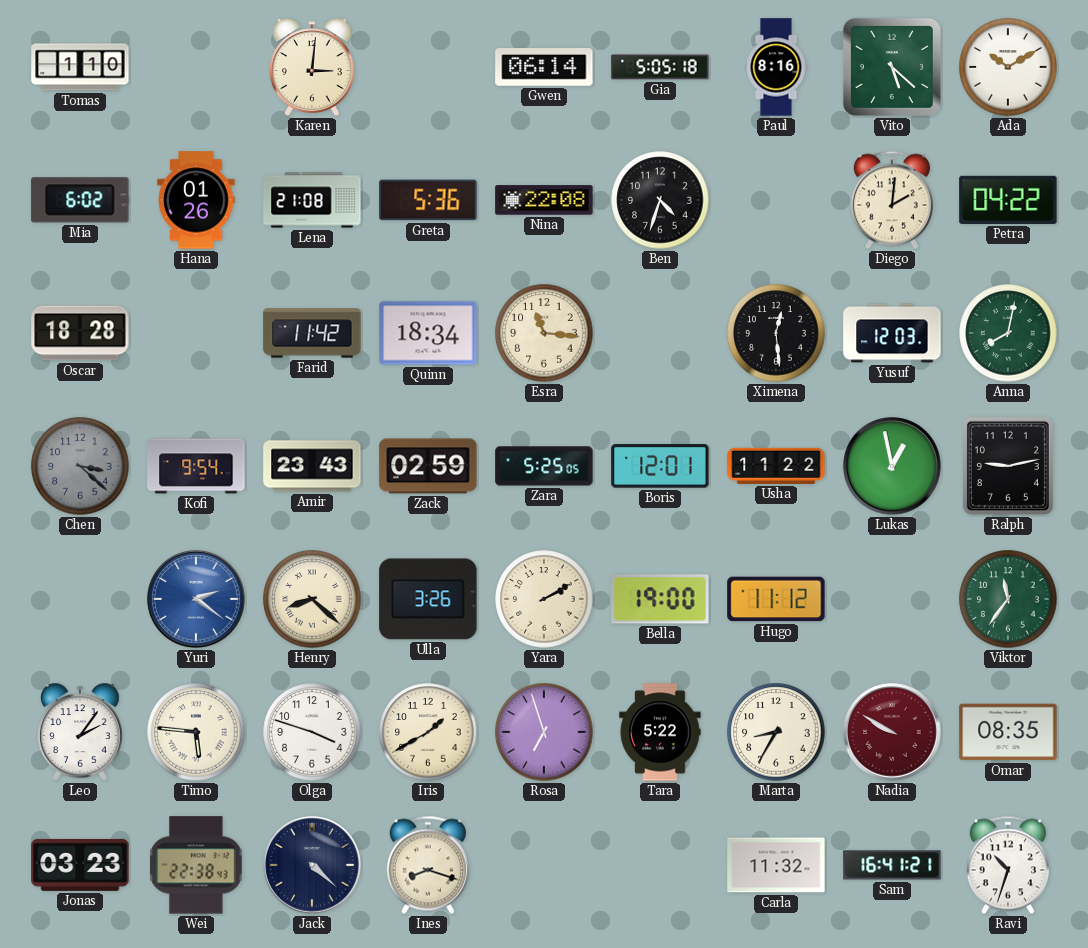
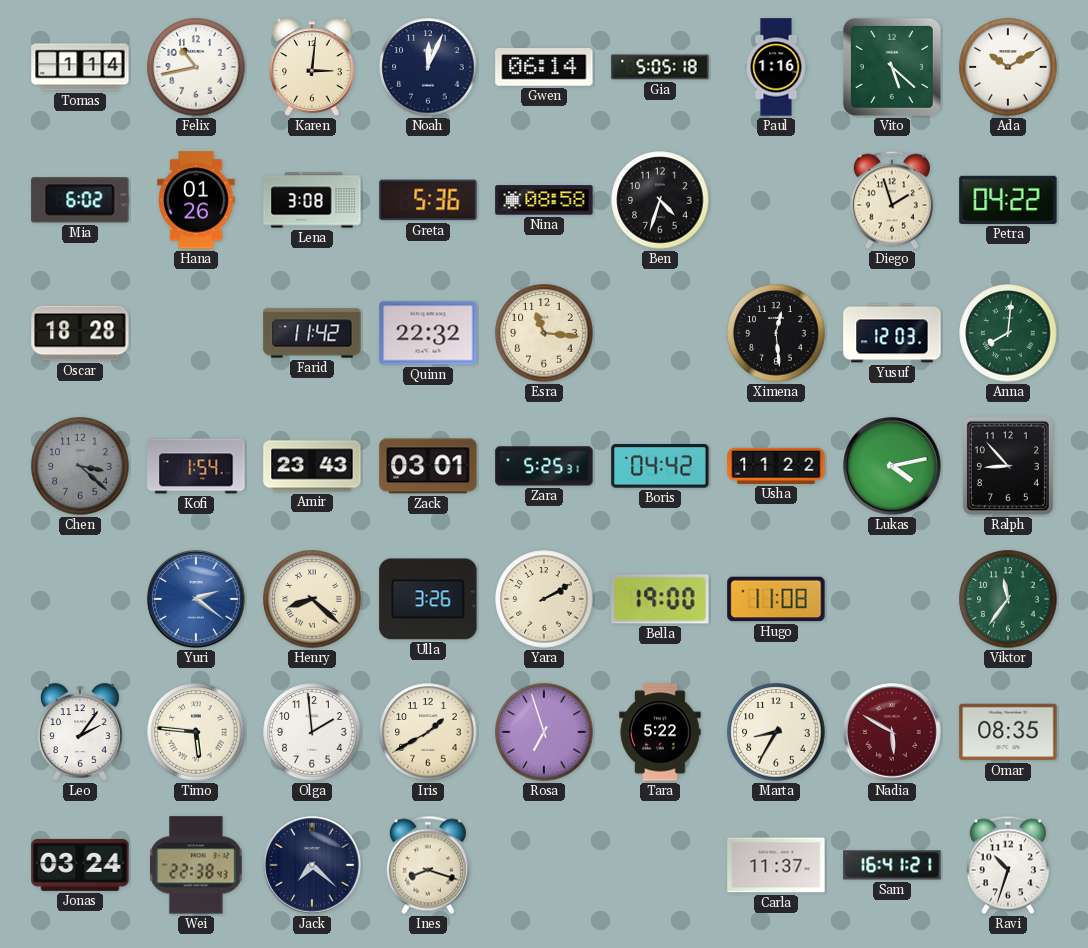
Tomas: 1:10 -> 1:14 (80, 67)
Felix: none -> 10:43 (196, 67)
Noah: none -> 12:04 (428, 67)
Paul: 8:16 -> 1:16 (776, 67)
Lena: 21:08 -> 3:08 (312, 200)
Nina: 22:08 -> 08:58 (544, 200)
Diego: 2:01 -> 1:57 (892, 200)
Quinn: 18:34 -> 22:32 (428, 333)
Anna: 8:02 -> 8:01 (1008, 333)
Kofi: 9:54 -> 1:54 (196, 466)
Zack: 02:59 -> 03:01 (428, 466)
Zara: 5:25:05 -> 5:25:31 (544, 466)
Boris: 12:01 -> 04:42 (660, 466)
Lukas: 12:58 -> 4:13 (892, 466)
Ralph: 9:13 -> 8:53 (1008, 466)
Hugo: 11:12 -> 11:08 (776, 599)
Olga: 3:48 -> 1:59 (312, 732)
Nadia: 9:50 -> 5:50 (892, 732)
Jonas: 03:23 -> 03:24 (80, 865)
Jack: 4:22 -> 7:22 (312, 865)
Carla: 11:32 -> 11:37 (776, 865)
